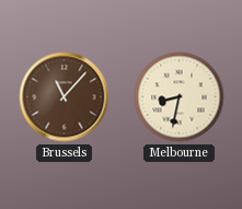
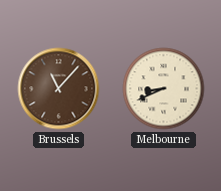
Melbourne: 8:32 -> 8:41 (164, 89)
